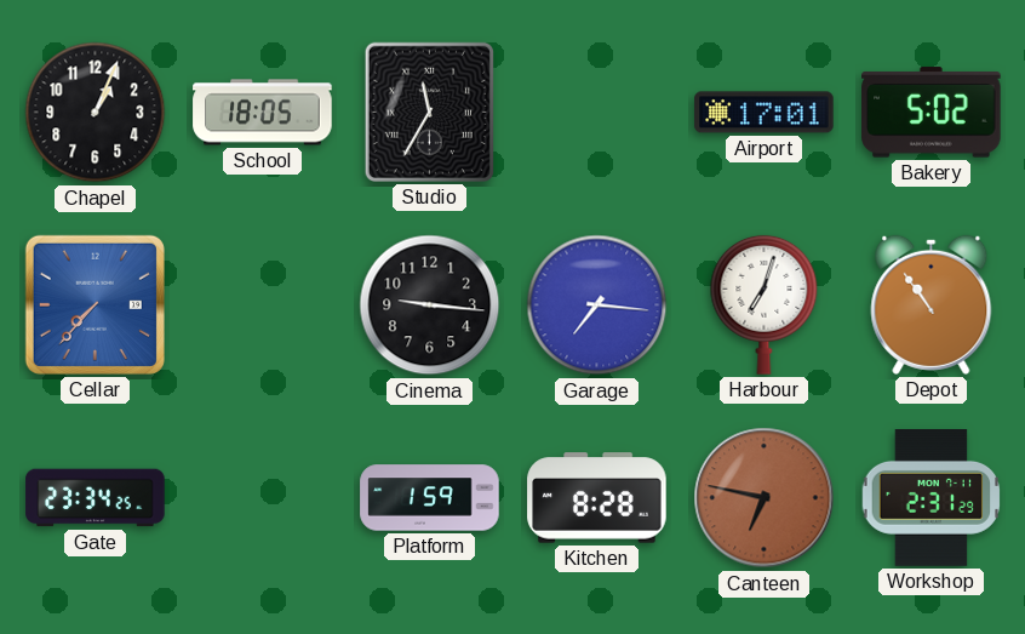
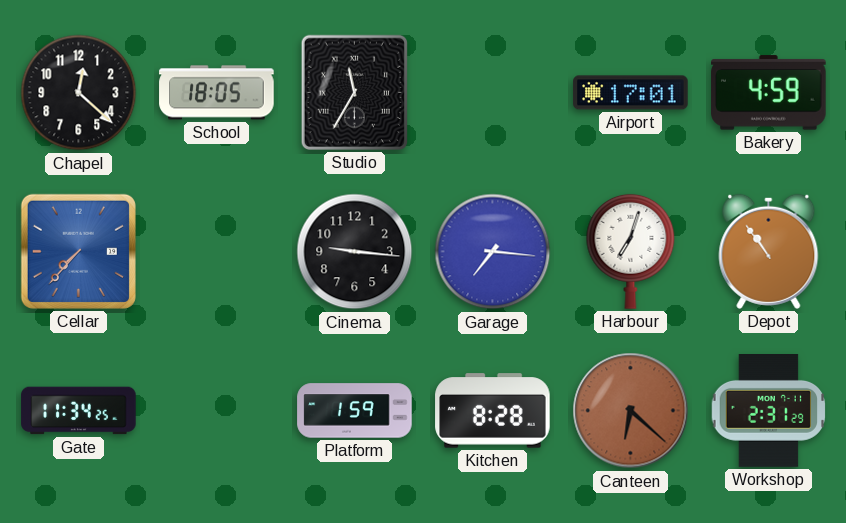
Chapel: 1:04 -> 12:22 (79, 93)
Bakery: 5:02 -> 4:59 (769, 93)
Gate: 23:34 -> 11:34 (79, 411)
Canteen: 6:47 -> 6:22 (631, 411)
